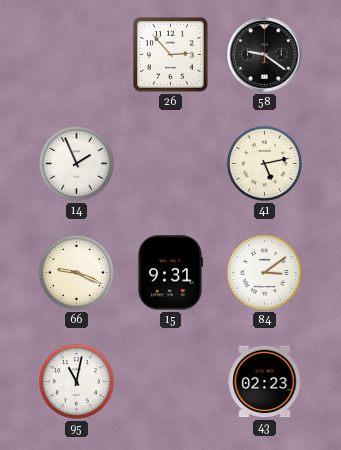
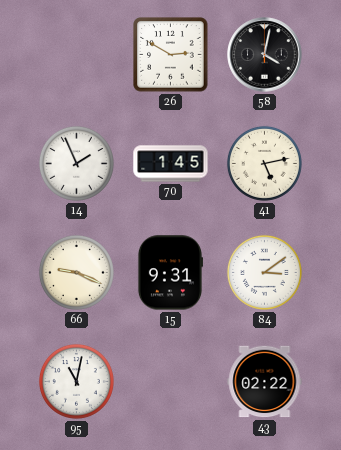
26: 2:53 -> 2:50 (171, 55)
58: 9:21 -> 4:02 (265, 55)
70: none -> 1:45 (171, 164)
43: 02:23 -> 02:22 (265, 382)
